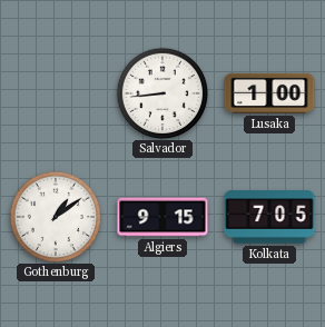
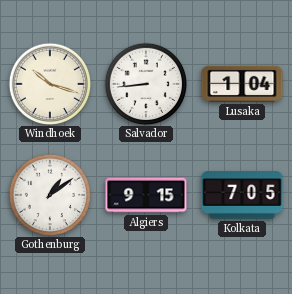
Windhoek: none -> 10:18 (50, 83)
Lusaka: 1:00 -> 1:04 (242, 84)
